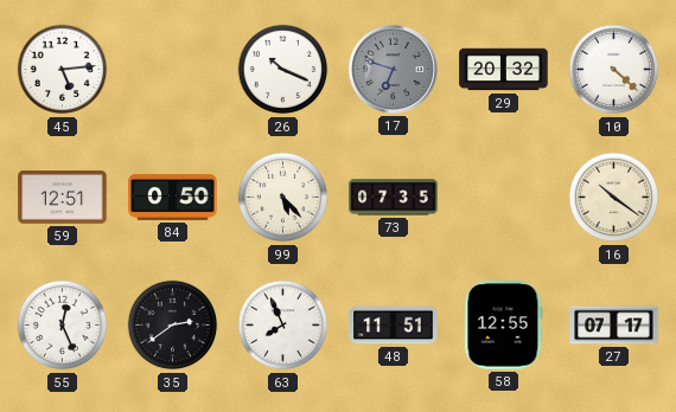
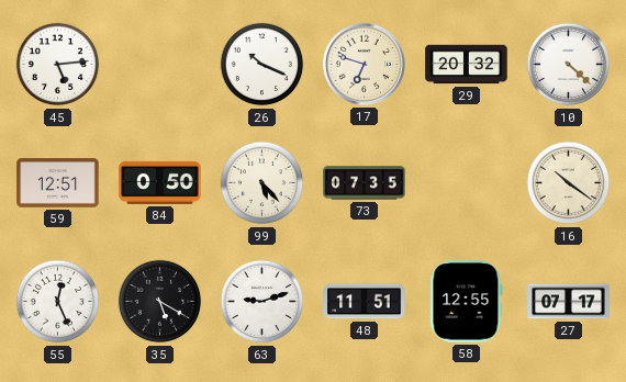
17 dial: grey -> cream (364, 64)
35: 2:39 -> 5:20 (160, 302)
63: 7:56 -> 9:12 (262, 302)
